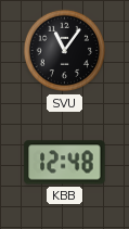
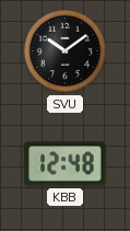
SVU: 11:06 -> 10:09 (66, 51)
